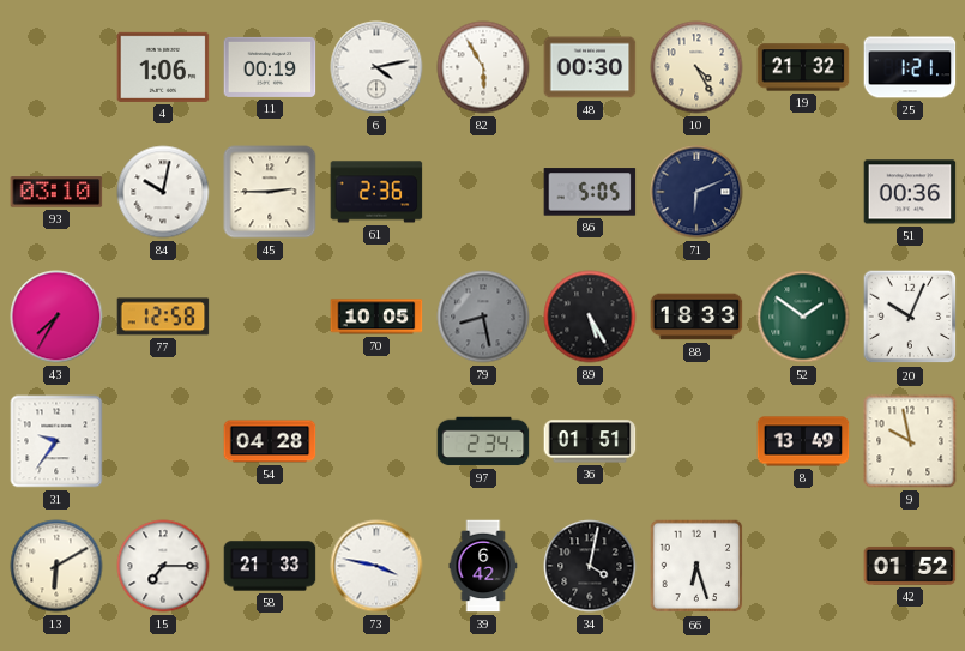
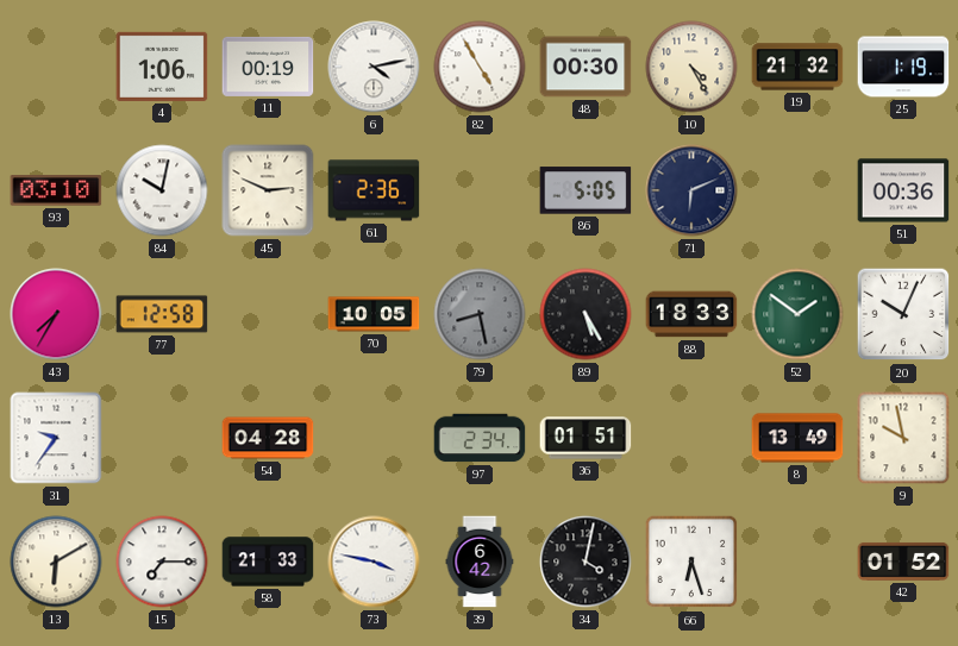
82: 5:55 -> 4:55 (480, 67)
25: 1:21 -> 1:19 (903, 67)
45: 2:45 -> 2:49 (268, 190)
